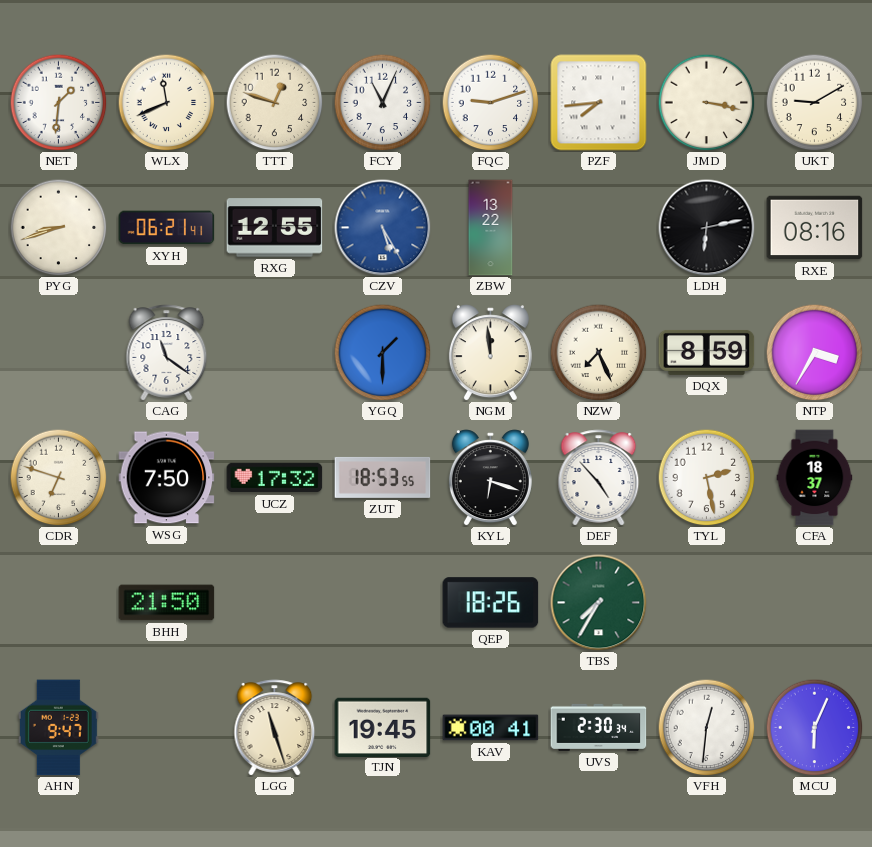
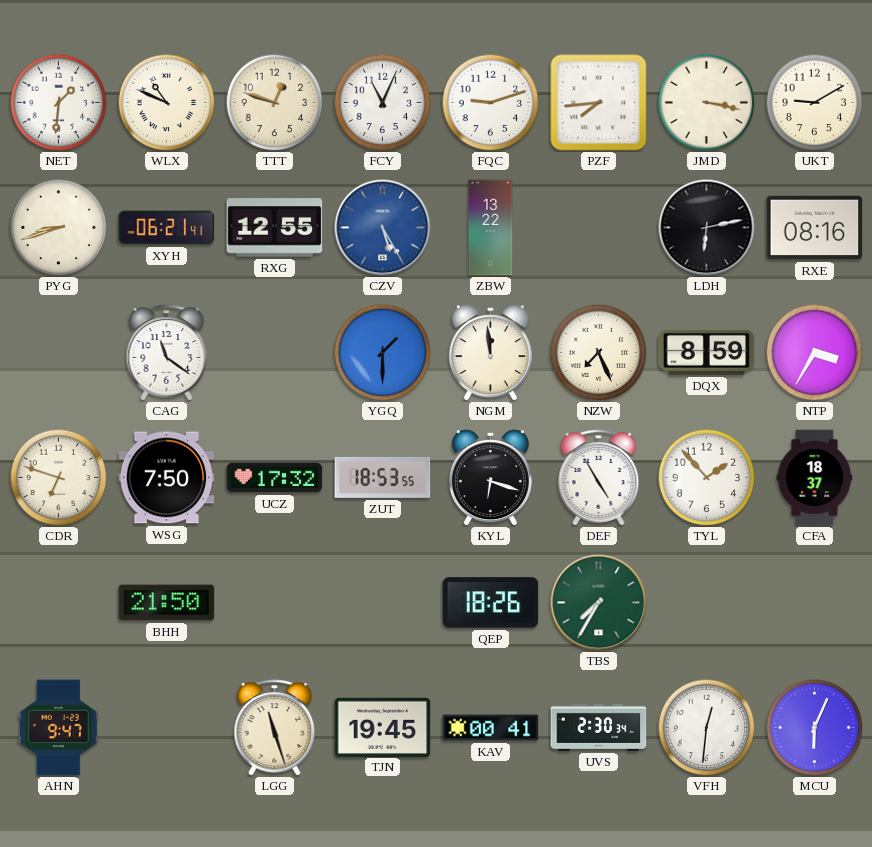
WLX: 11:41 -> 10:49 (166, 102)
DEF: 4:53 -> 4:55 (599, 478)
TYL: 2:28 -> 1:53 (706, 477)
